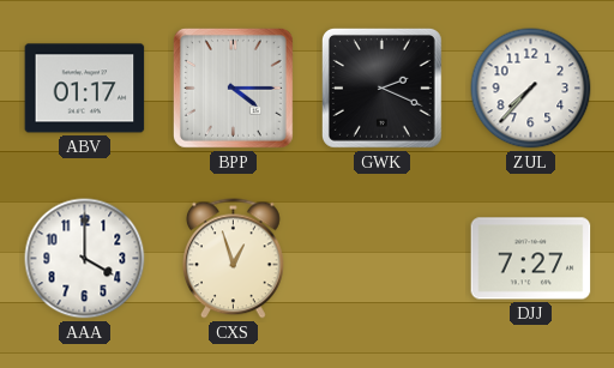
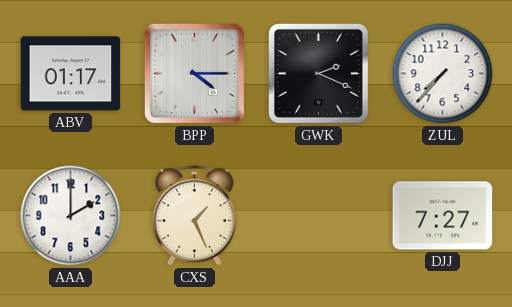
AAA: 4:00 -> 2:00 (71, 216)
CXS: 12:57 -> 1:26 (194, 216)
